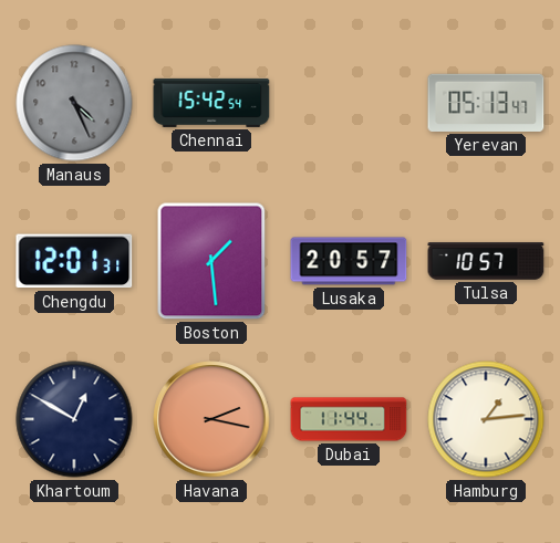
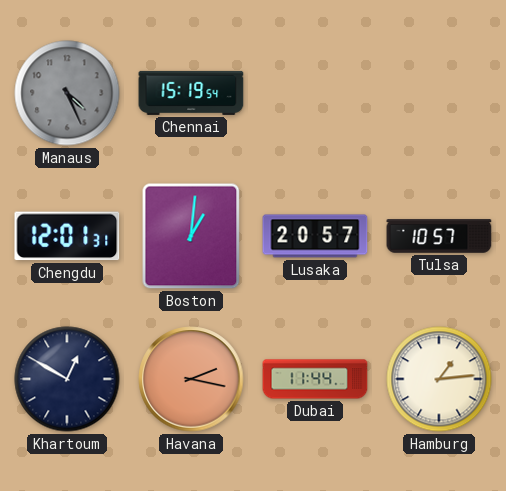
Chennai: 15:42 -> 15:19 (191, 93)
Yerevan: 05:13 -> none (486, 103)
Boston: 1:29 -> 1:01 (191, 236)
